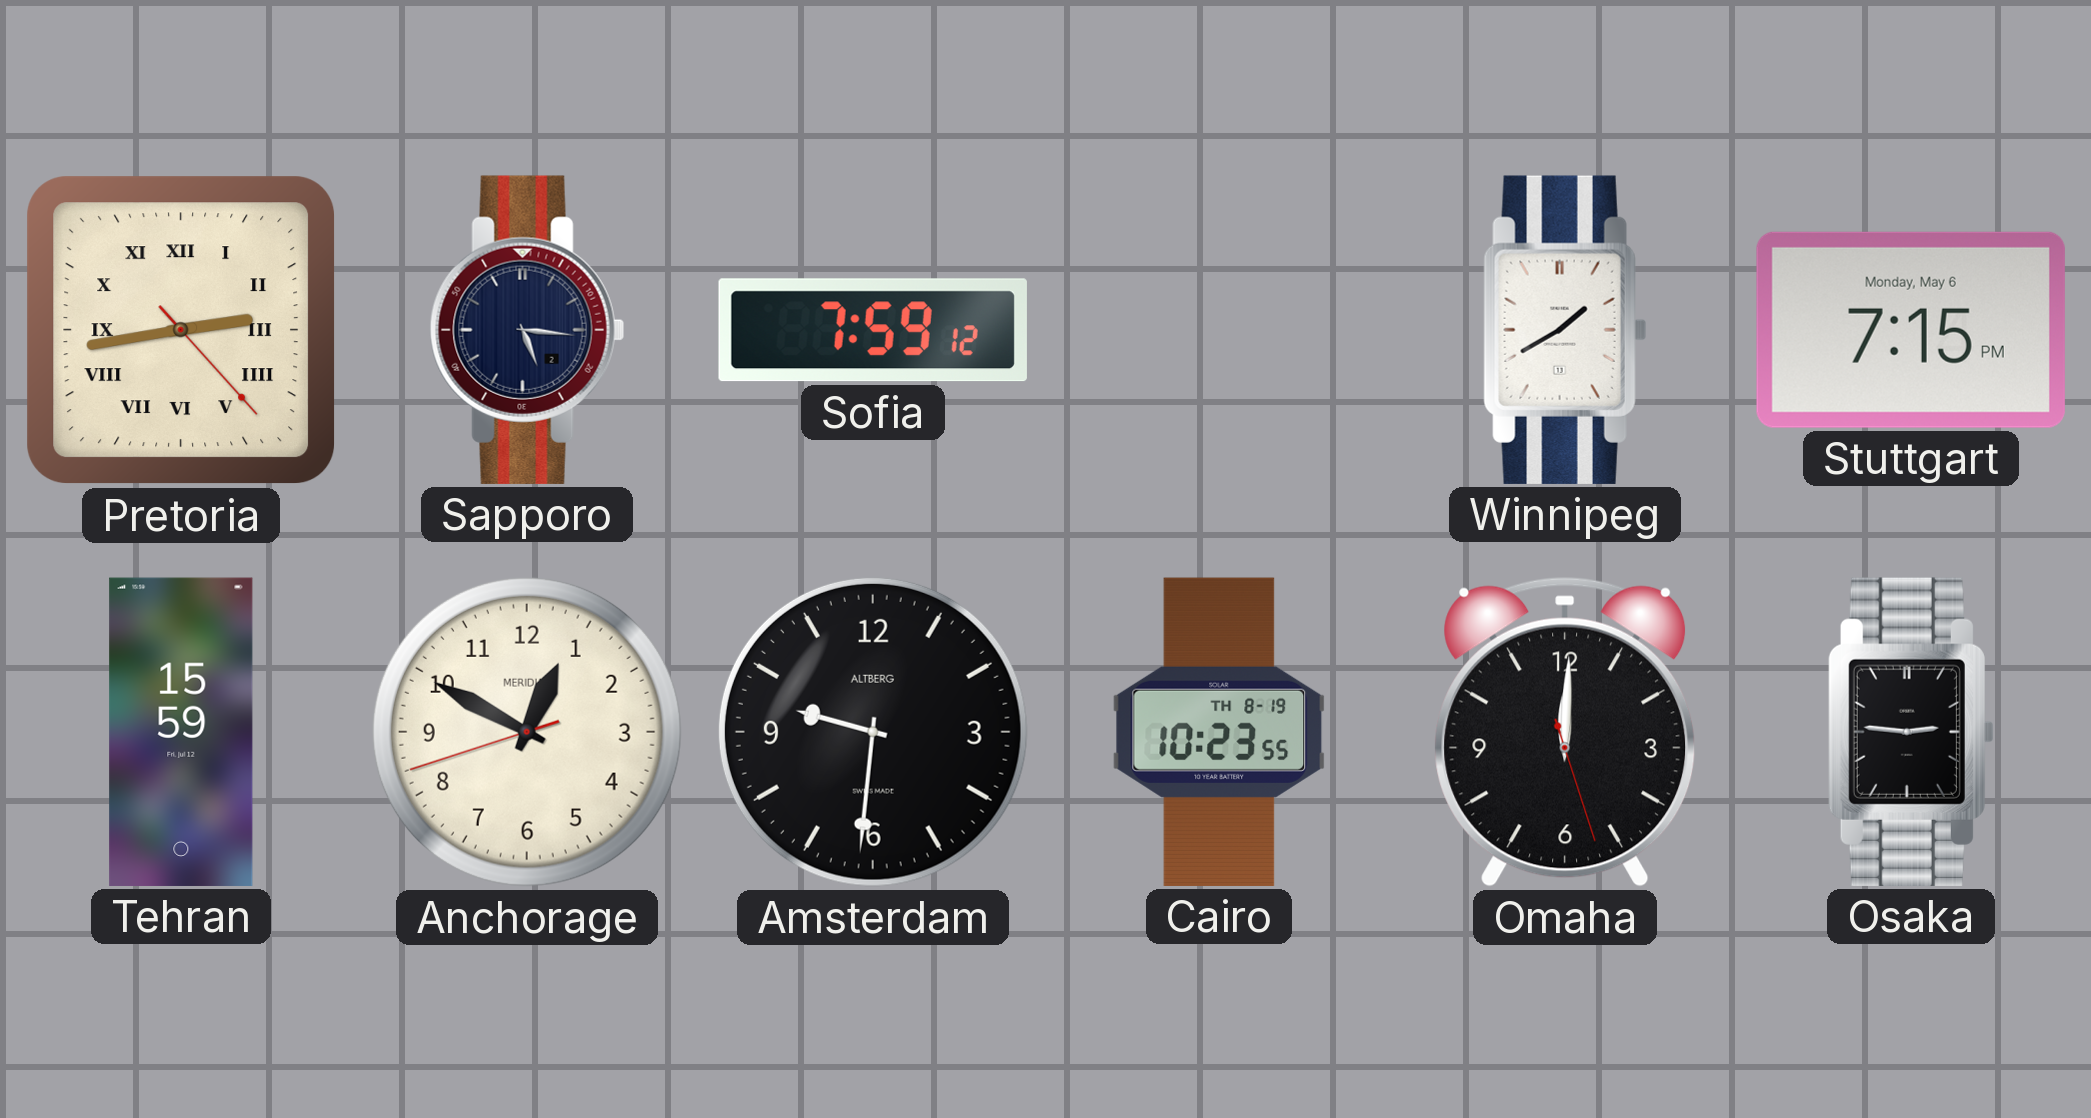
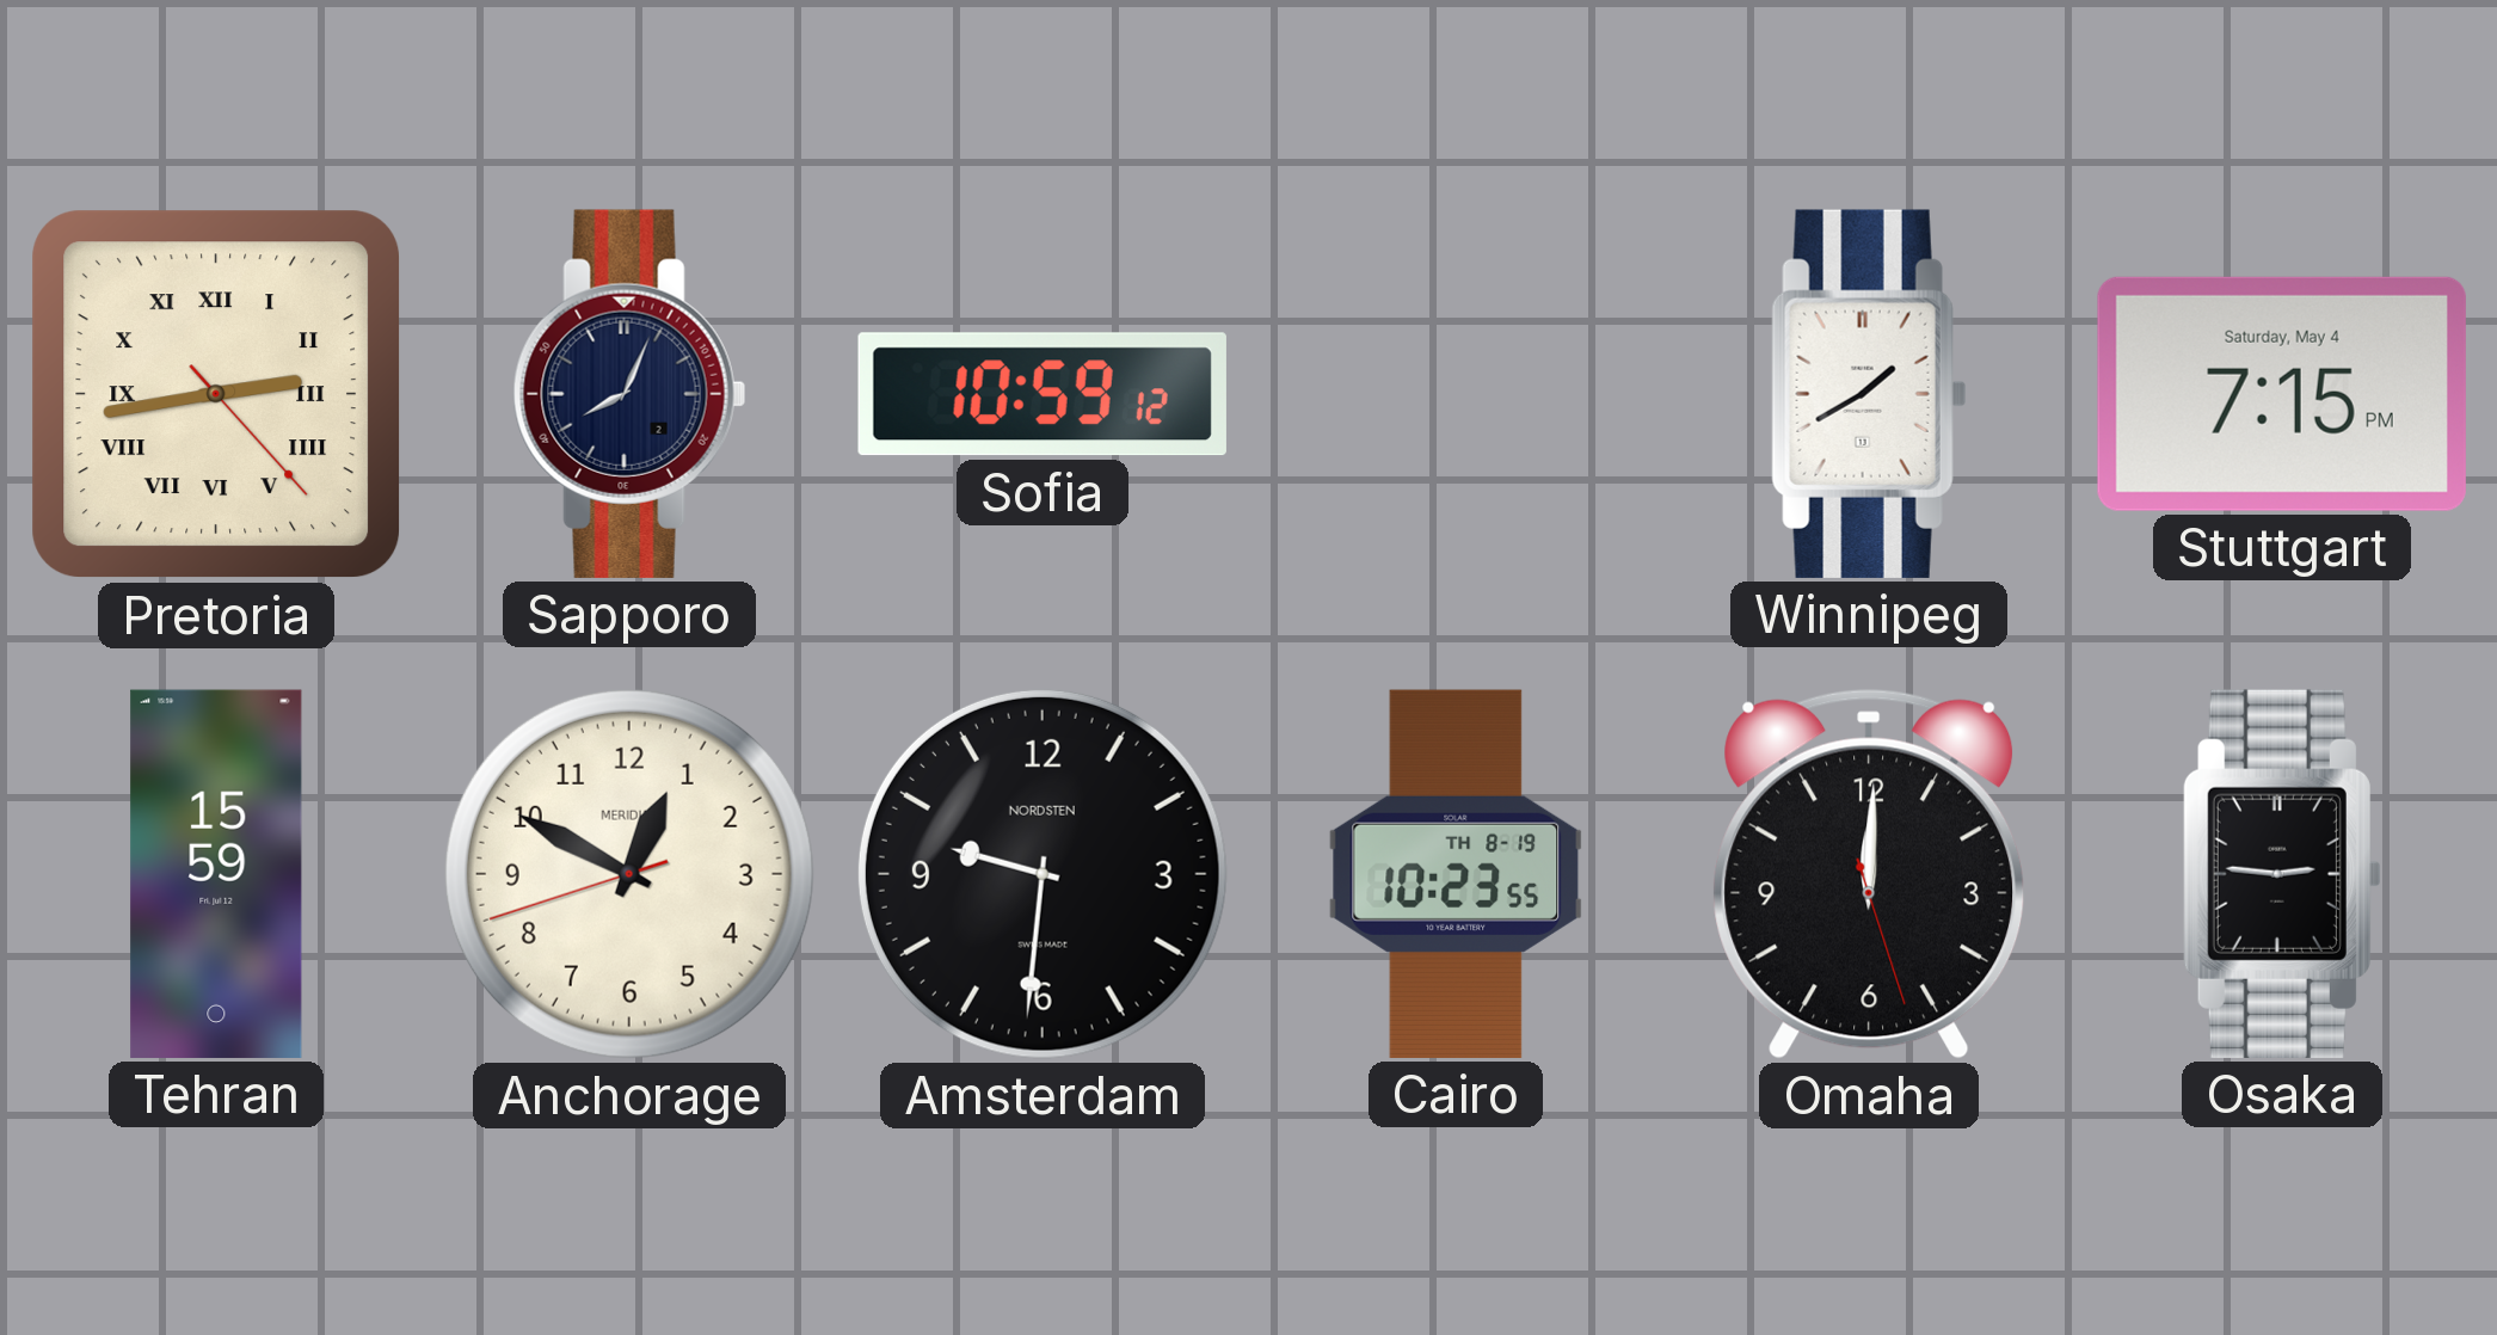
Sapporo: 5:16 -> 8:04 (629, 394)
Sofia: 7:59 -> 10:59 (1043, 394)
Stuttgart date: Monday, May 6 -> Saturday, May 4 (2282, 394)
Amsterdam brand: ALTBERG -> NORDSTEN (1043, 874)
